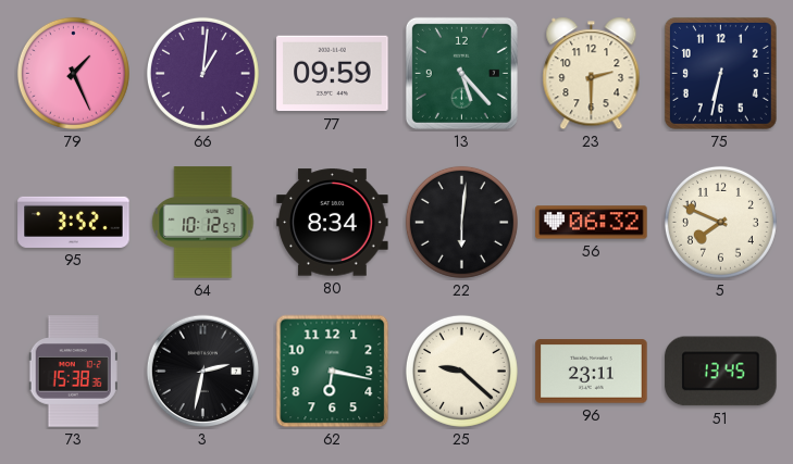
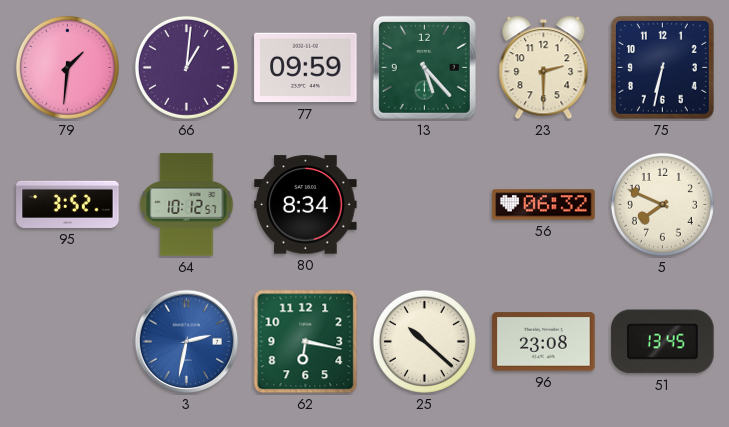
79: 1:26 -> 1:31 (67, 67)
22: 6:01 -> none (461, 222)
73: 15:38 -> none (73, 372)
3 dial: black -> blue (187, 342)
25: 9:22 -> 10:22 (424, 341)
96: 23:11 -> 23:08 (544, 342)
